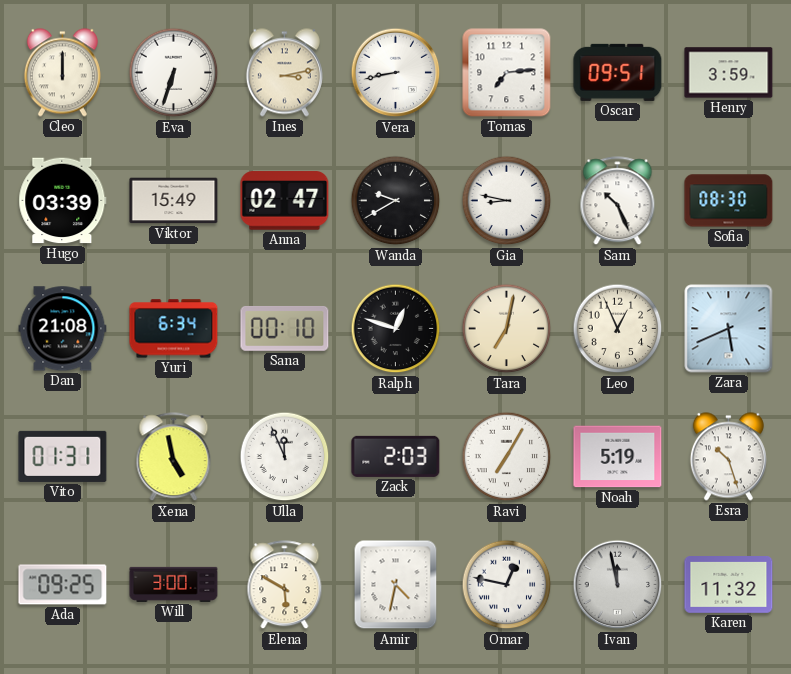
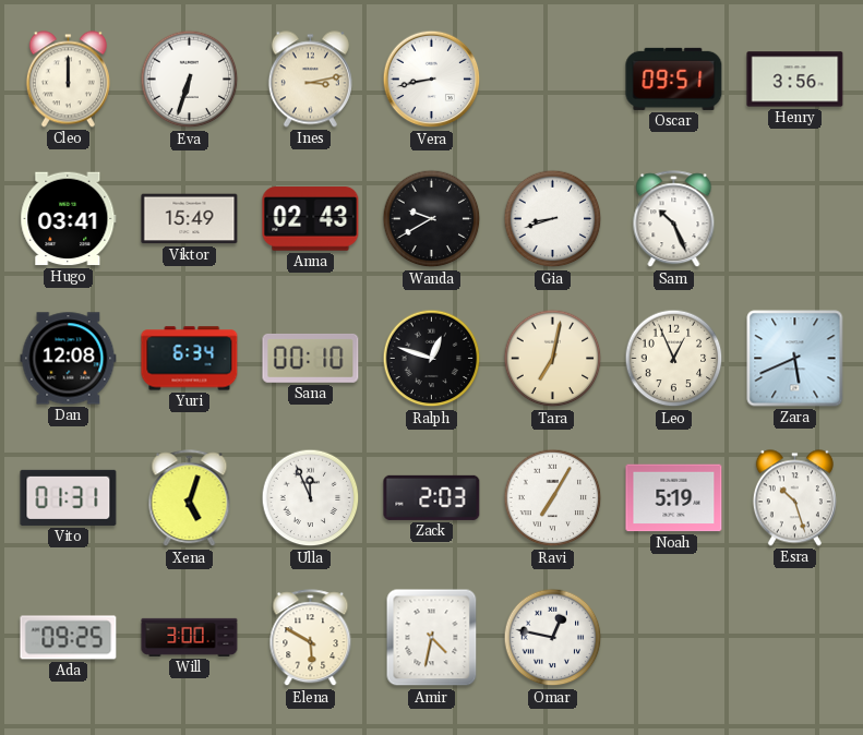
Tomas: 7:14 -> none (507, 73)
Henry: 3:59 -> 3:56 (795, 80)
Hugo: 03:39 -> 03:41 (69, 219)
Anna: 02:47 -> 02:43 (311, 219)
Gia: 8:47 -> 8:42 (553, 219)
Sofia: 08:30 -> none (729, 201)
Dan: 21:08 -> 12:08 (69, 359)
Xena: 4:58 -> 5:03 (190, 498)
Ivan: 11:58 -> none (618, 585)
Karen: 11:32 -> none (729, 585)
